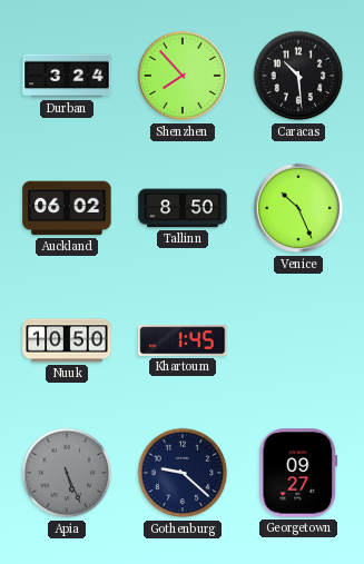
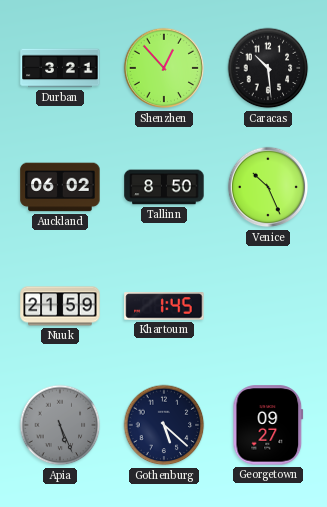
Durban: 3:24 -> 3:21 (60, 68)
Shenzhen: 7:53 -> 12:53 (164, 68)
Nuuk: 10:50 -> 21:59 (60, 306)
Gothenburg: 9:22 -> 5:22 (164, 425)
